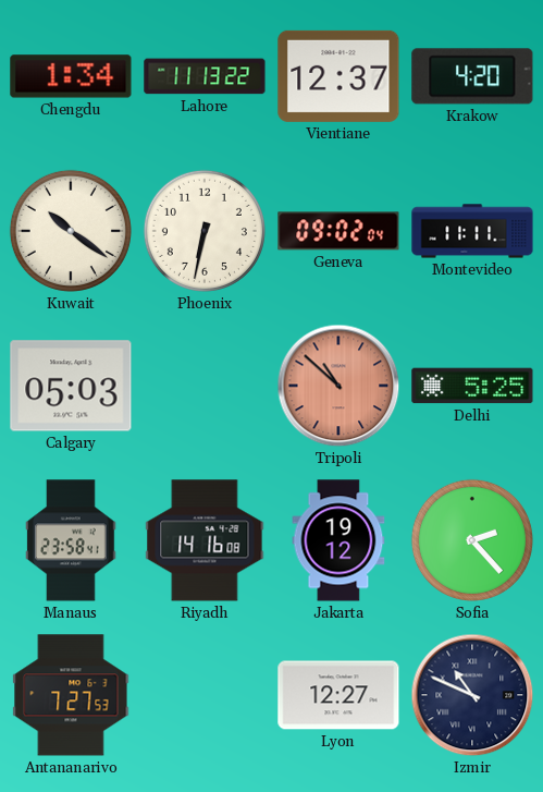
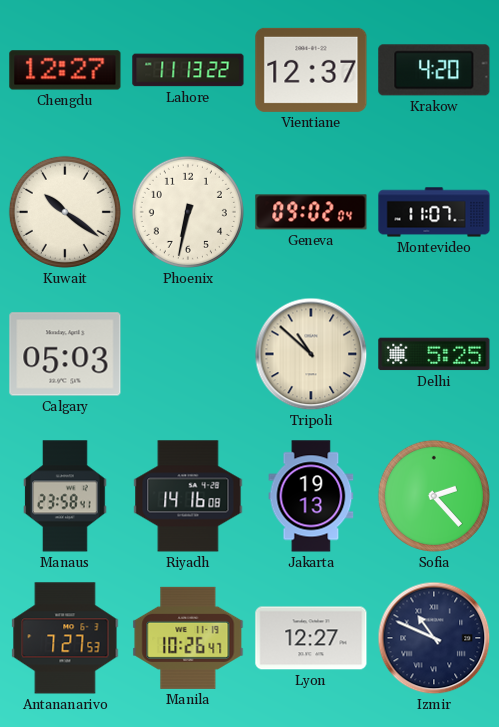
Chengdu: 1:34 -> 12:27 (65, 70)
Montevideo: 11:11 -> 11:07 (434, 212)
Tripoli dial: salmon -> cream (311, 354)
Jakarta: 19:12 -> 19:13 (311, 496)
Manila: none -> 10:26 (188, 638)
